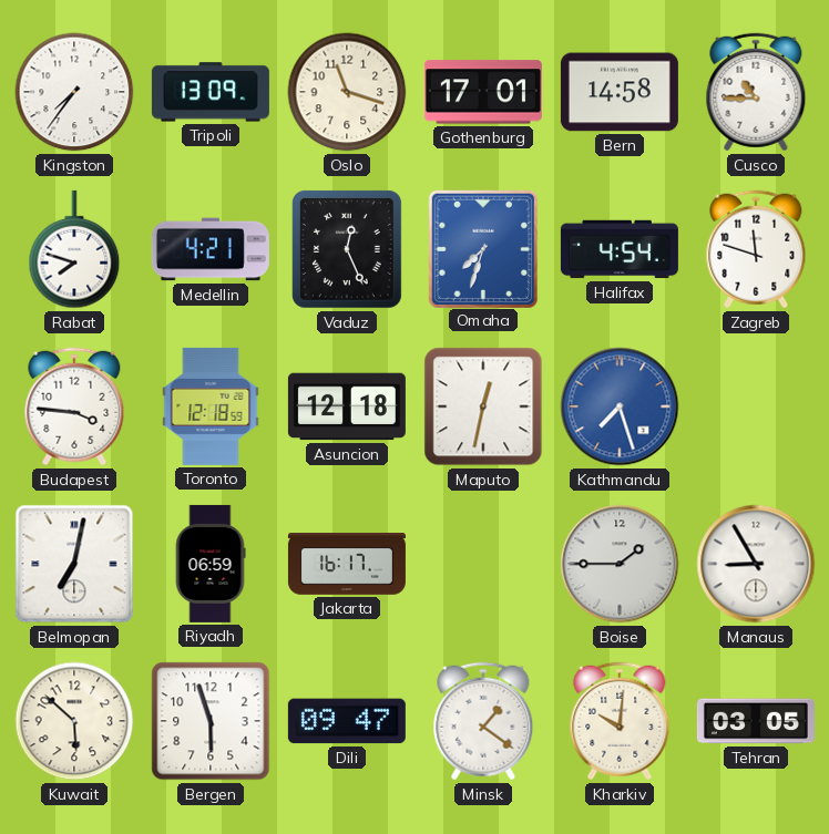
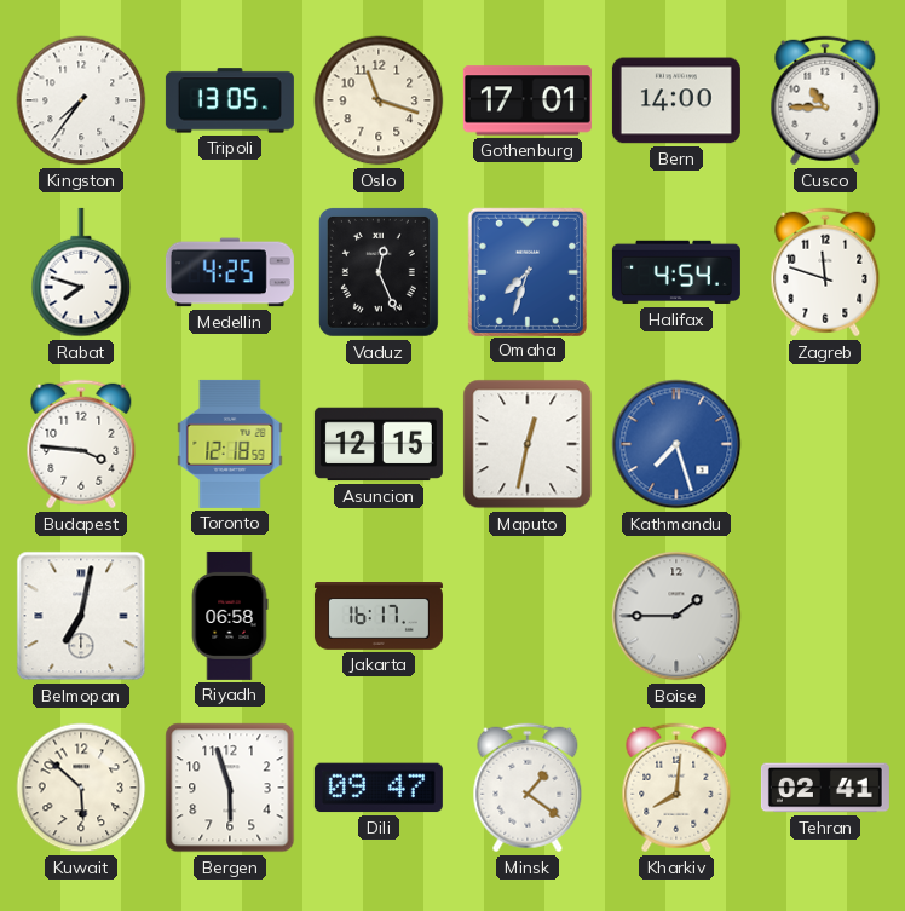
Tripoli: 13:09 -> 13:05 (230, 100)
Bern: 14:58 -> 14:00 (676, 100)
Medellin: 4:21 -> 4:25 (230, 272)
Asuncion: 12:18 -> 12:15 (379, 444)
Riyadh: 06:59 -> 06:58 (230, 616)
Manaus: 8:55 -> none (756, 564)
Kharkiv: 10:01 -> 8:01 (676, 788)
Tehran: 03:05 -> 02:41 (825, 788)
